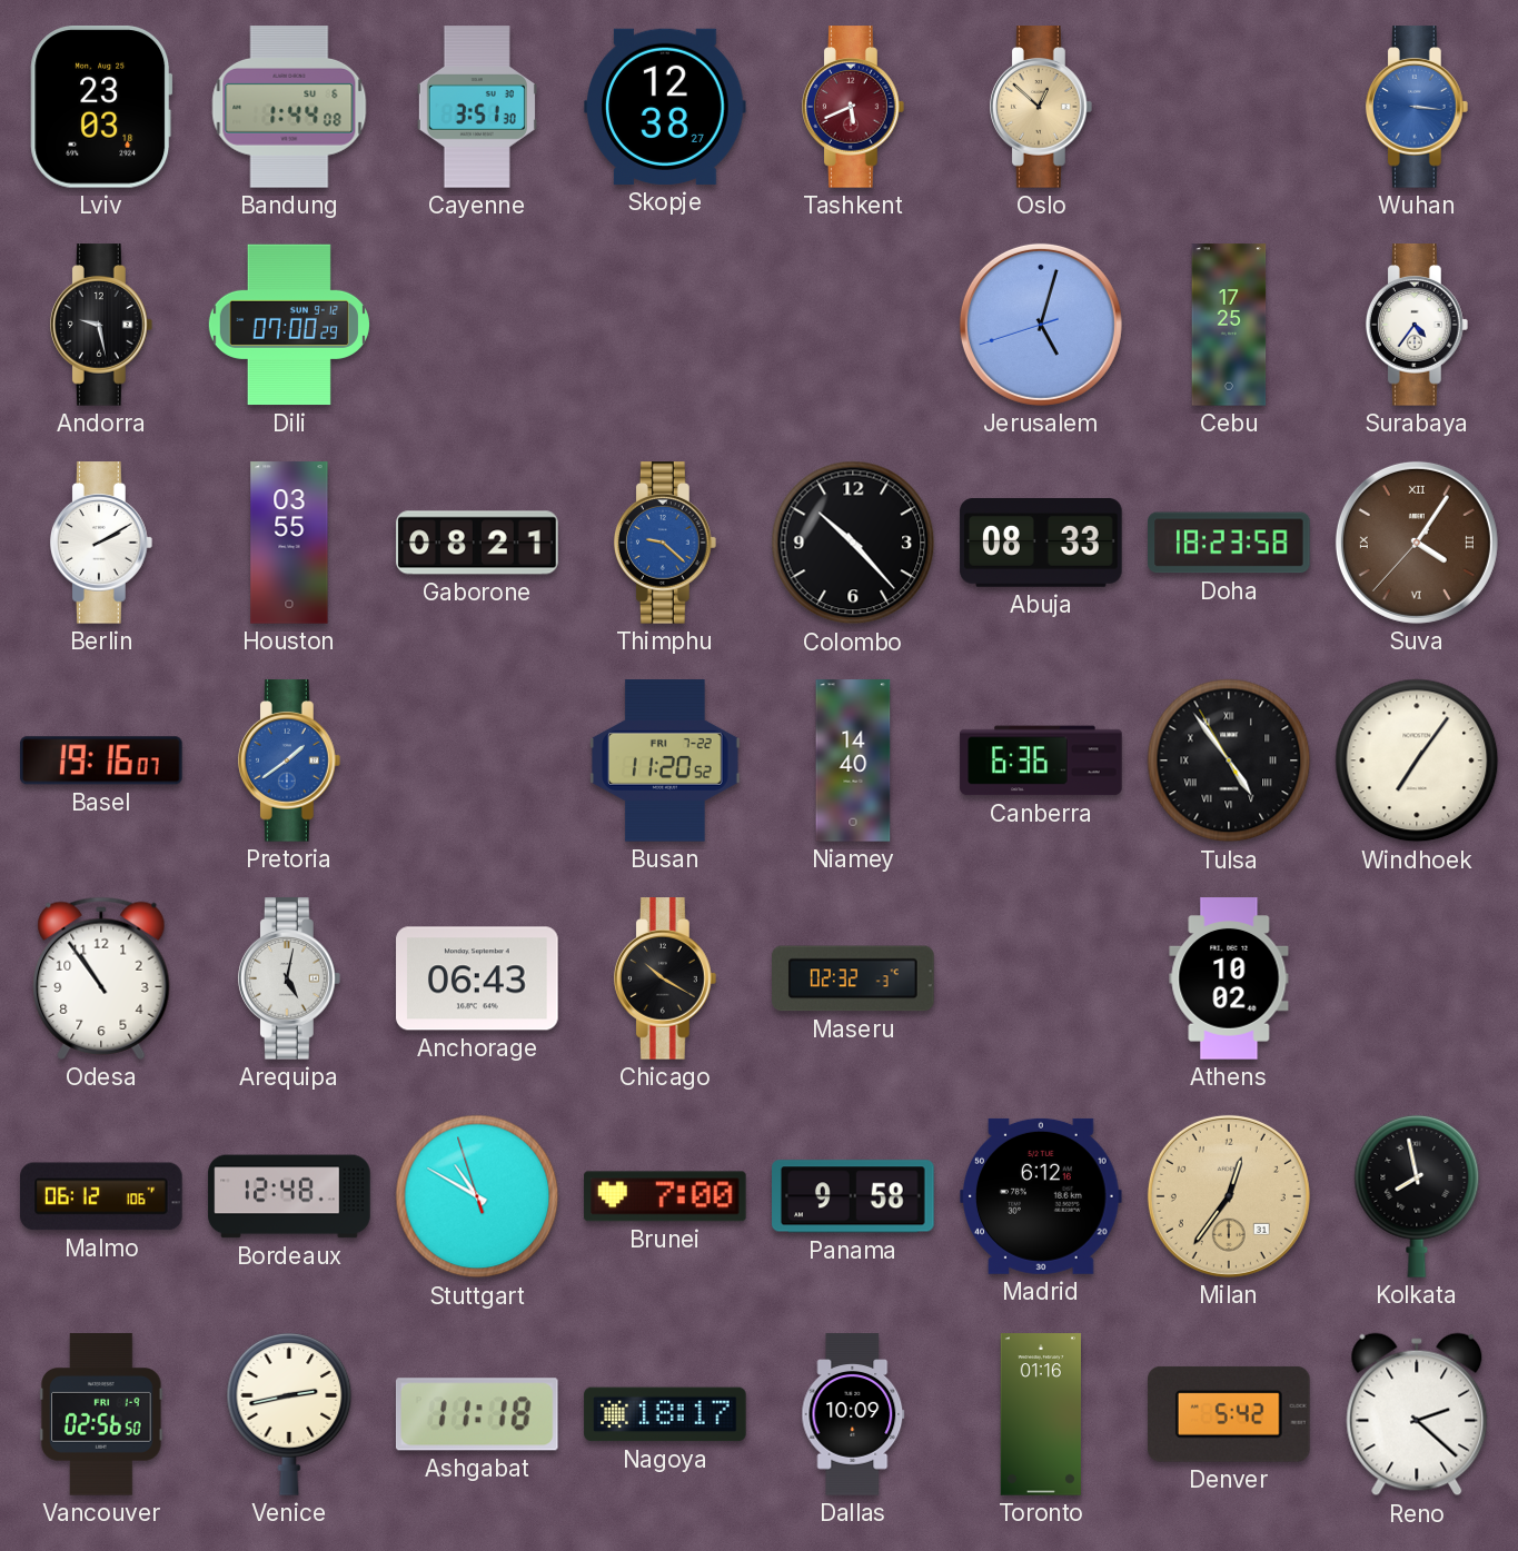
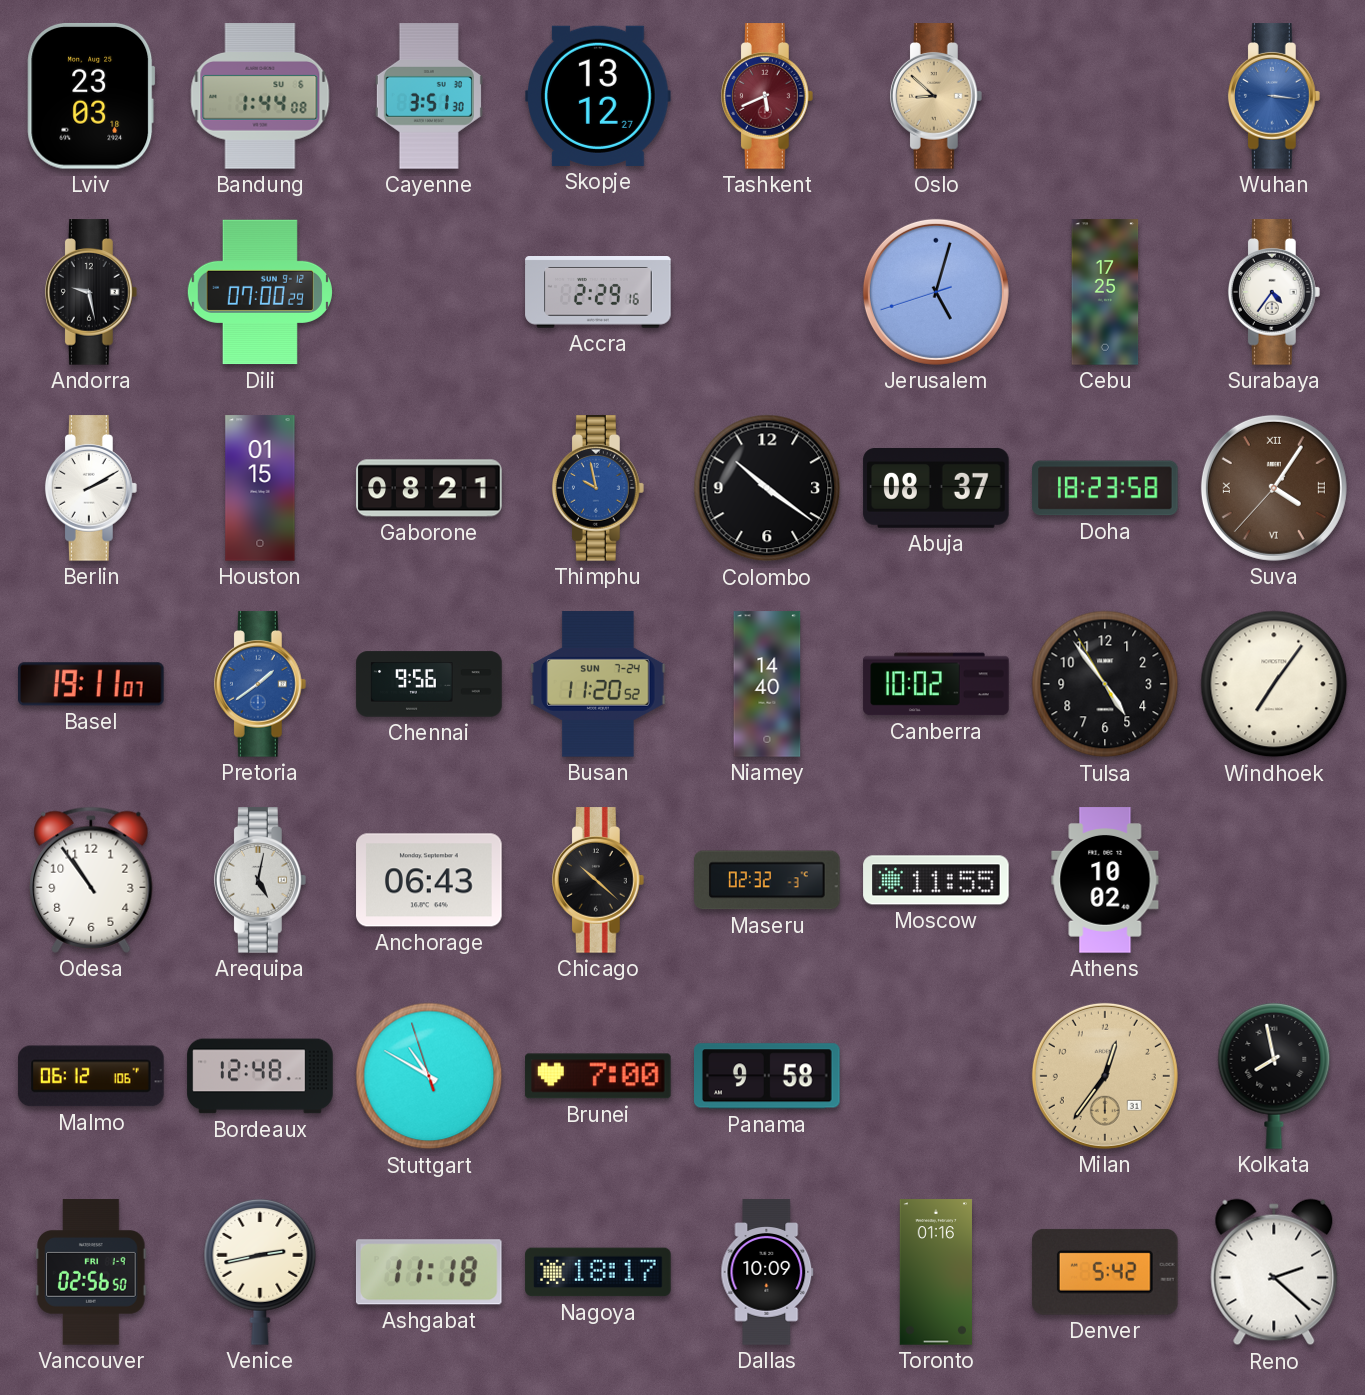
Skopje: 12:38 -> 13:12 (598, 96)
Oslo: 12:52 -> 8:52 (936, 96)
Accra: none -> 2:29 (598, 292)
Houston: 03:55 -> 01:15 (260, 488)
Thimphu: 9:22 -> 9:58 (598, 488)
Colombo: 10:23 -> 10:21 (767, 488)
Abuja: 08:33 -> 08:37 (936, 489)
Basel: 19:16 -> 19:11 (92, 684)
Chennai: none -> 9:56 (429, 684)
Busan date: FRI 7-22 -> SUN 7-24 (598, 684)
Canberra: 6:36 -> 10:02 (936, 684)
Tulsa numerals: Roman -> Arabic (1105, 684)
Chicago: 10:20 -> 10:22 (598, 880)
Moscow: none -> 11:55 (936, 880)
Madrid: 6:12 -> none (1042, 1196)
